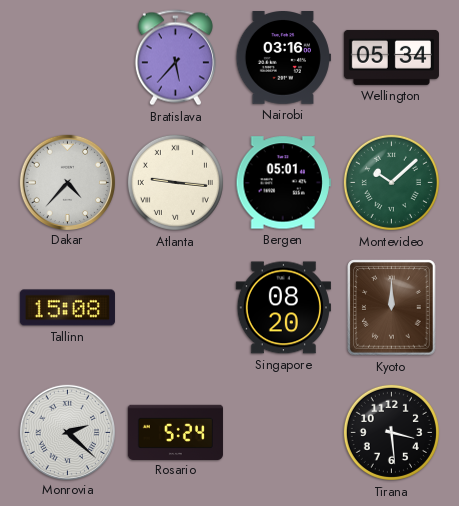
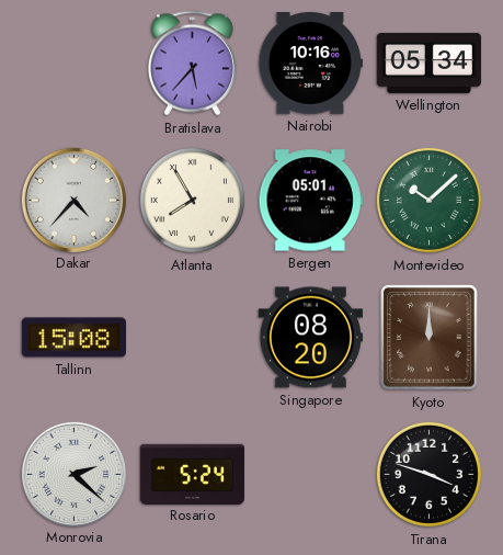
Nairobi: 03:16 -> 10:16 (310, 64)
Atlanta: 9:16 -> 7:55 (192, 200)
Tirana: 3:29 -> 3:48 (428, 474)
